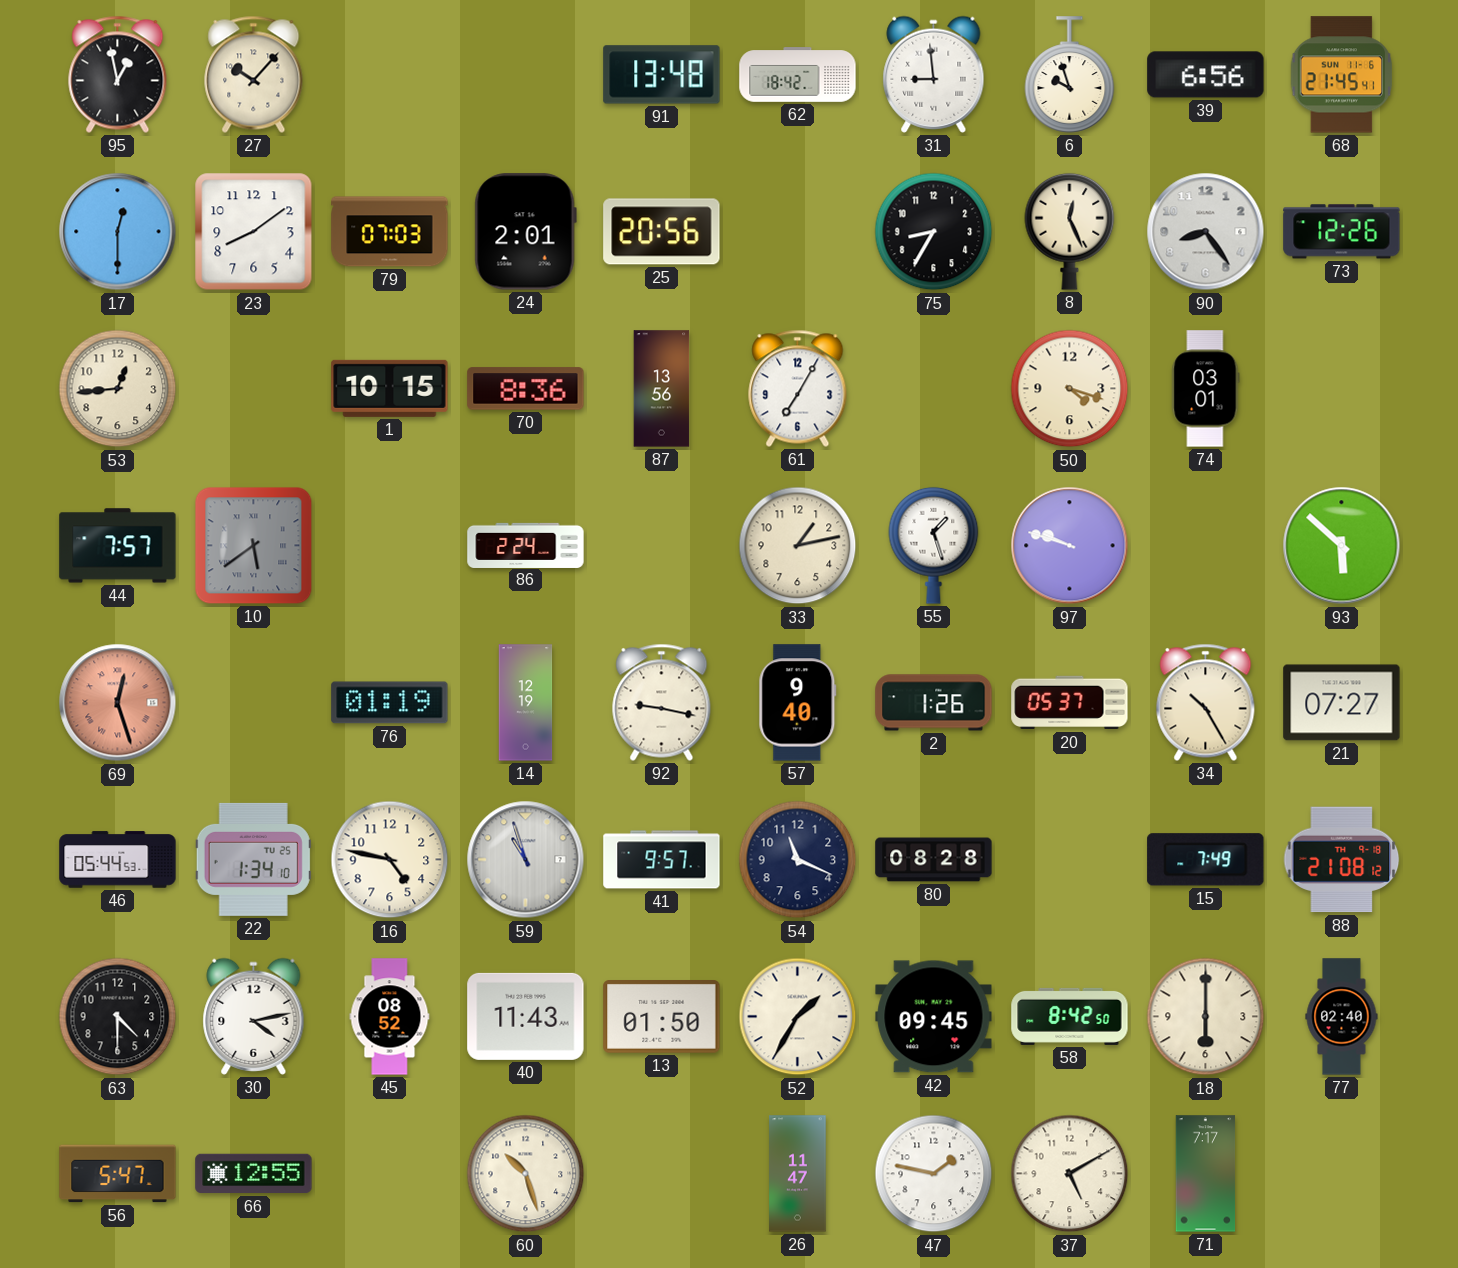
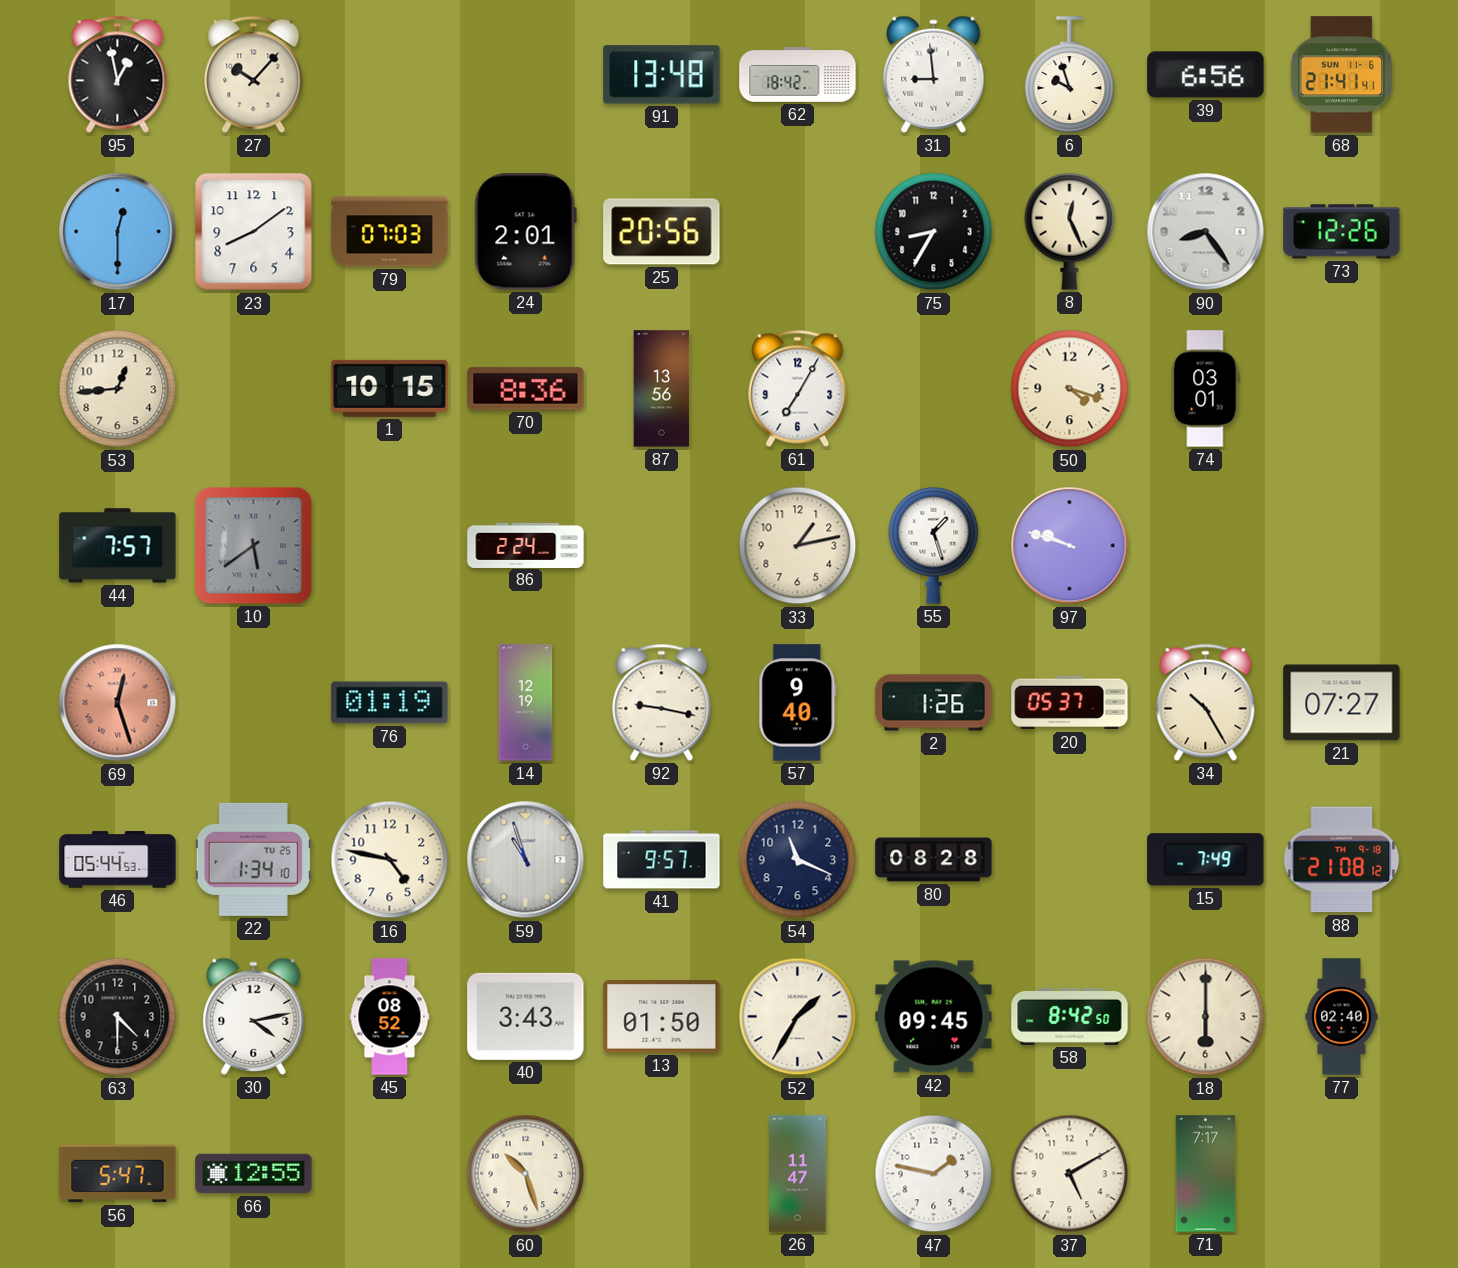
68: 21:45 -> 21:41 (1342, 75)
93: 5:52 -> none (1342, 546)
40: 11:43 -> 3:43 (526, 1016)
